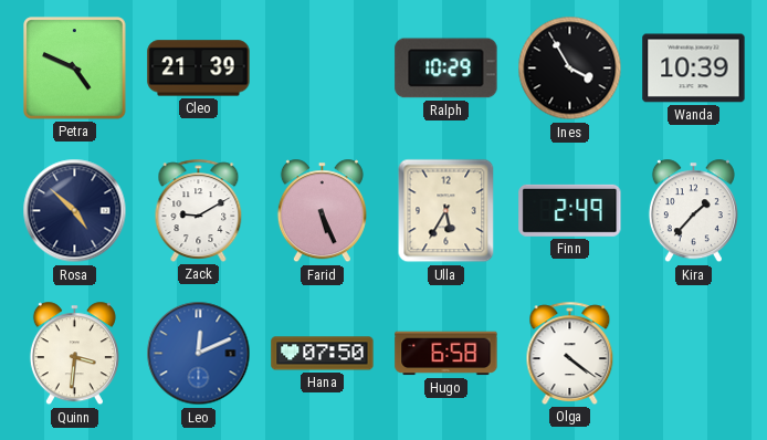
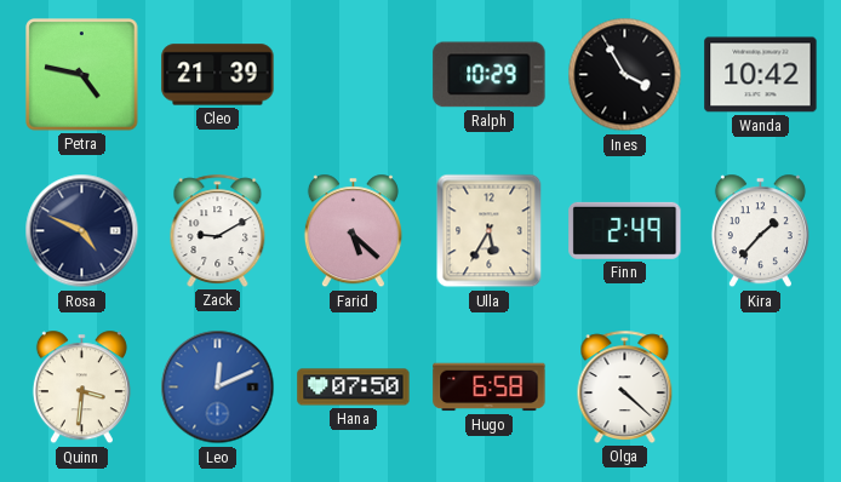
Petra: 4:49 -> 4:47 (82, 75)
Wanda: 10:39 -> 10:42 (761, 75)
Rosa: 4:52 -> 4:49 (82, 231)
Farid: 5:26 -> 5:22 (353, 231)
Olga: 4:21 -> 4:22 (625, 386)
